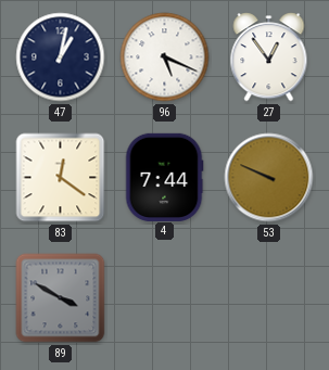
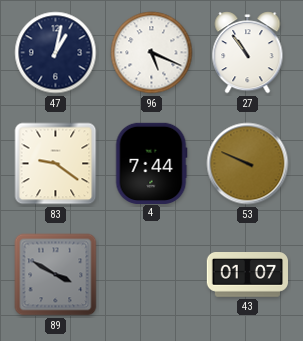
27: 12:54 -> 10:54 (248, 53)
83: 12:21 -> 9:21 (56, 164)
43: none -> 01:07 (247, 275)
